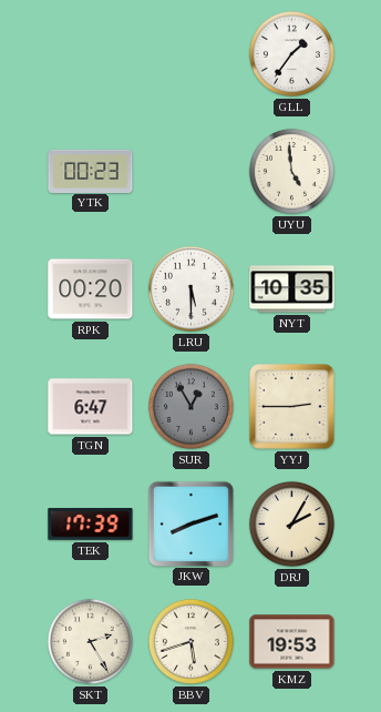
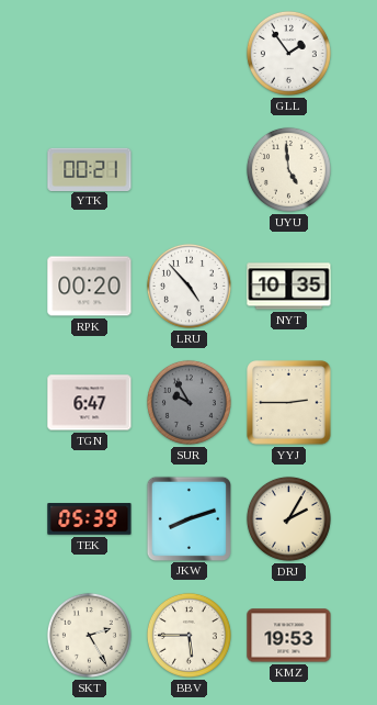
GLL: 1:36 -> 1:54 (288, 53)
YTK: 00:23 -> 00:21 (90, 169)
LRU: 5:30 -> 4:53 (188, 286)
SUR: 12:55 -> 9:55 (188, 402)
TEK: 17:39 -> 05:39 (90, 519)
BBV: 5:42 -> 5:45 (188, 635)
